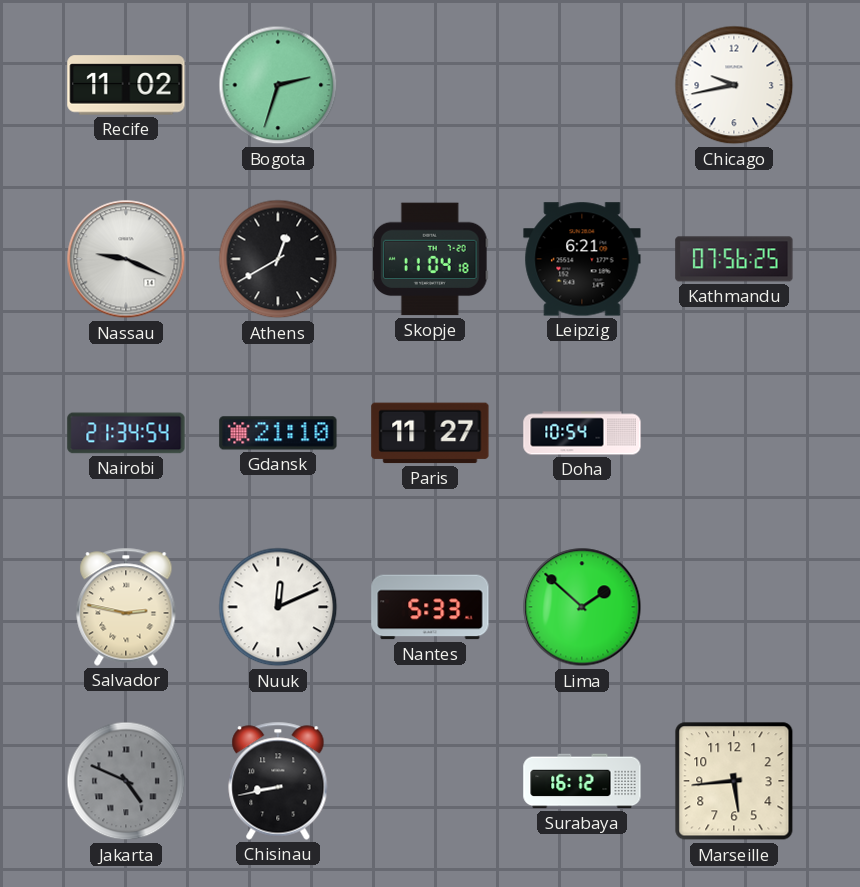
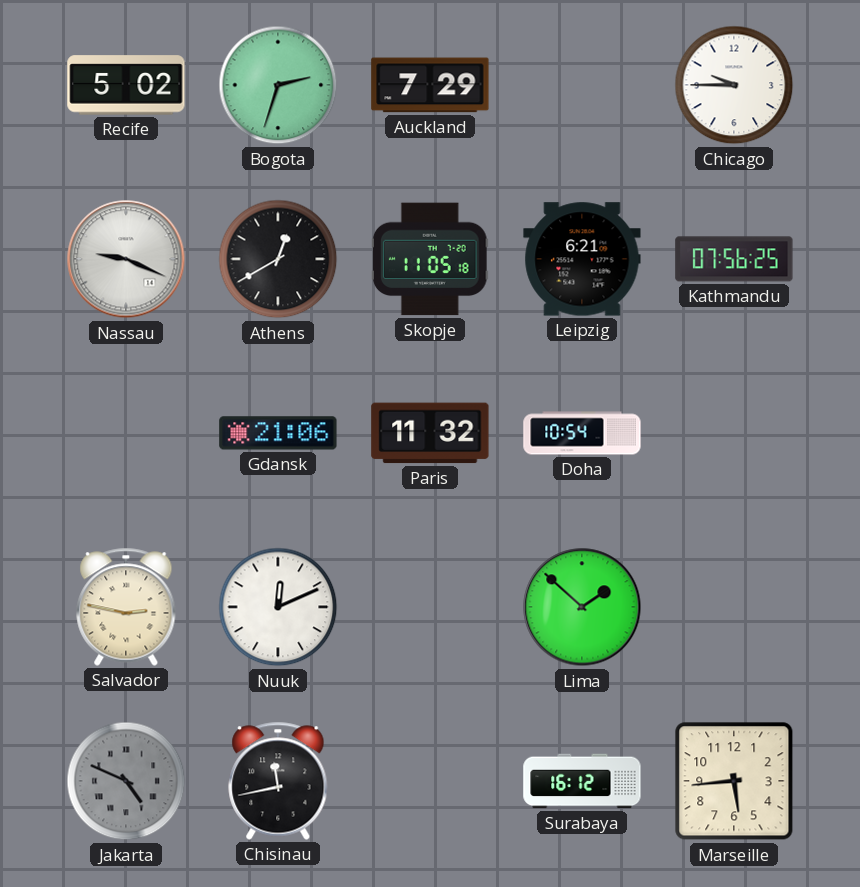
Recife: 11:02 -> 5:02 (126, 85)
Auckland: none -> 7:29 (430, 85)
Chicago: 9:43 -> 9:45 (734, 85)
Skopje: 11:04 -> 11:05 (430, 259)
Nairobi: 21:34 -> none (126, 433)
Gdansk: 21:10 -> 21:06 (278, 433)
Paris: 11:27 -> 11:32 (430, 433)
Nantes: 5:33 -> none (430, 607)
Chisinau: 8:43 -> 11:43 (278, 781)
